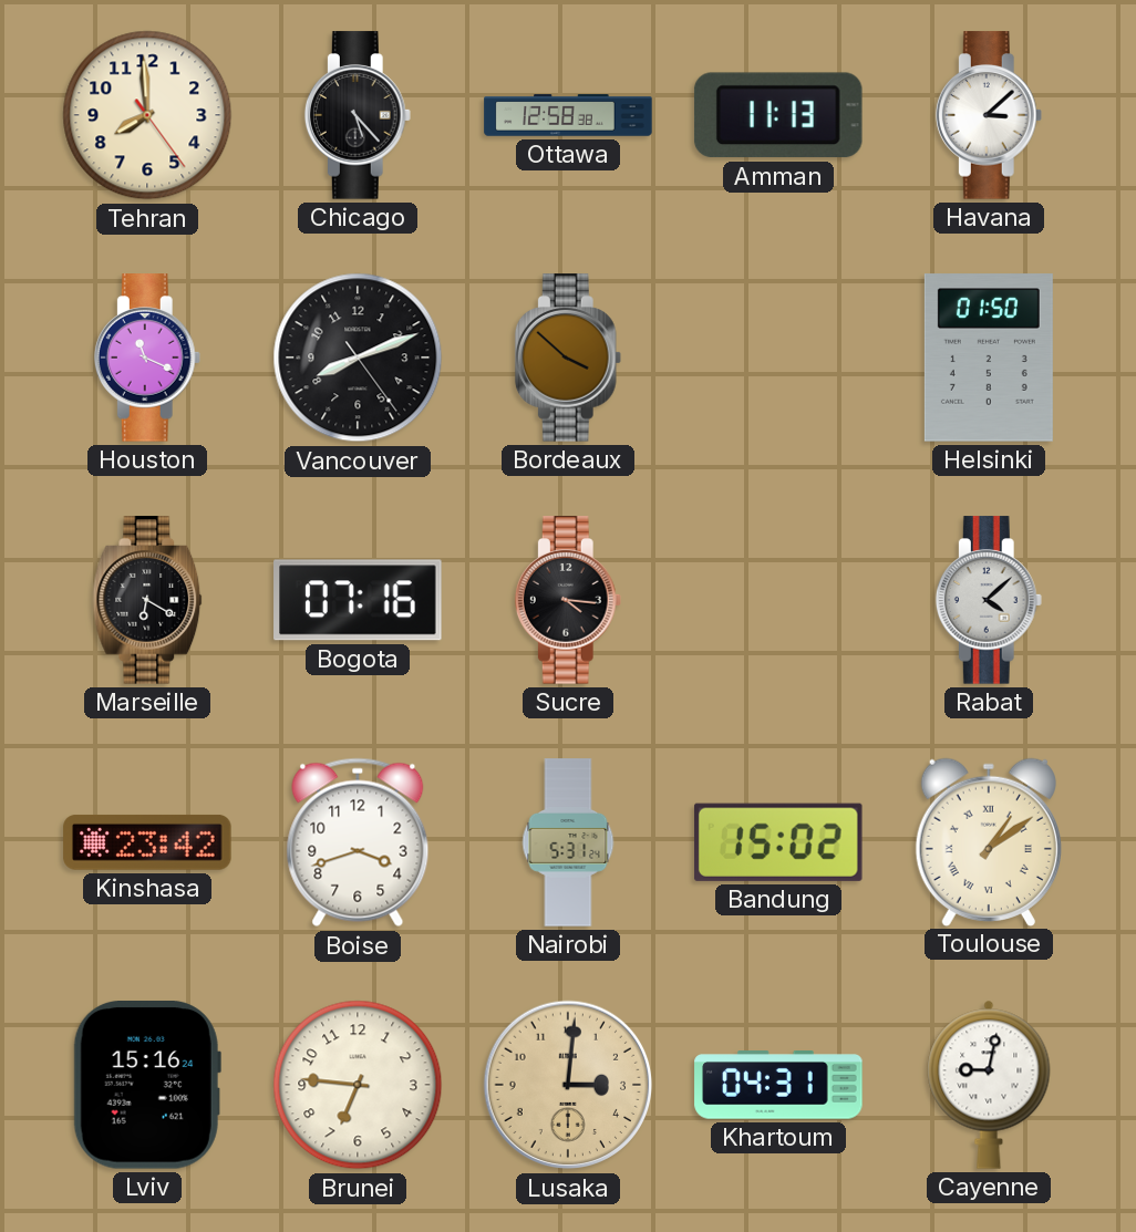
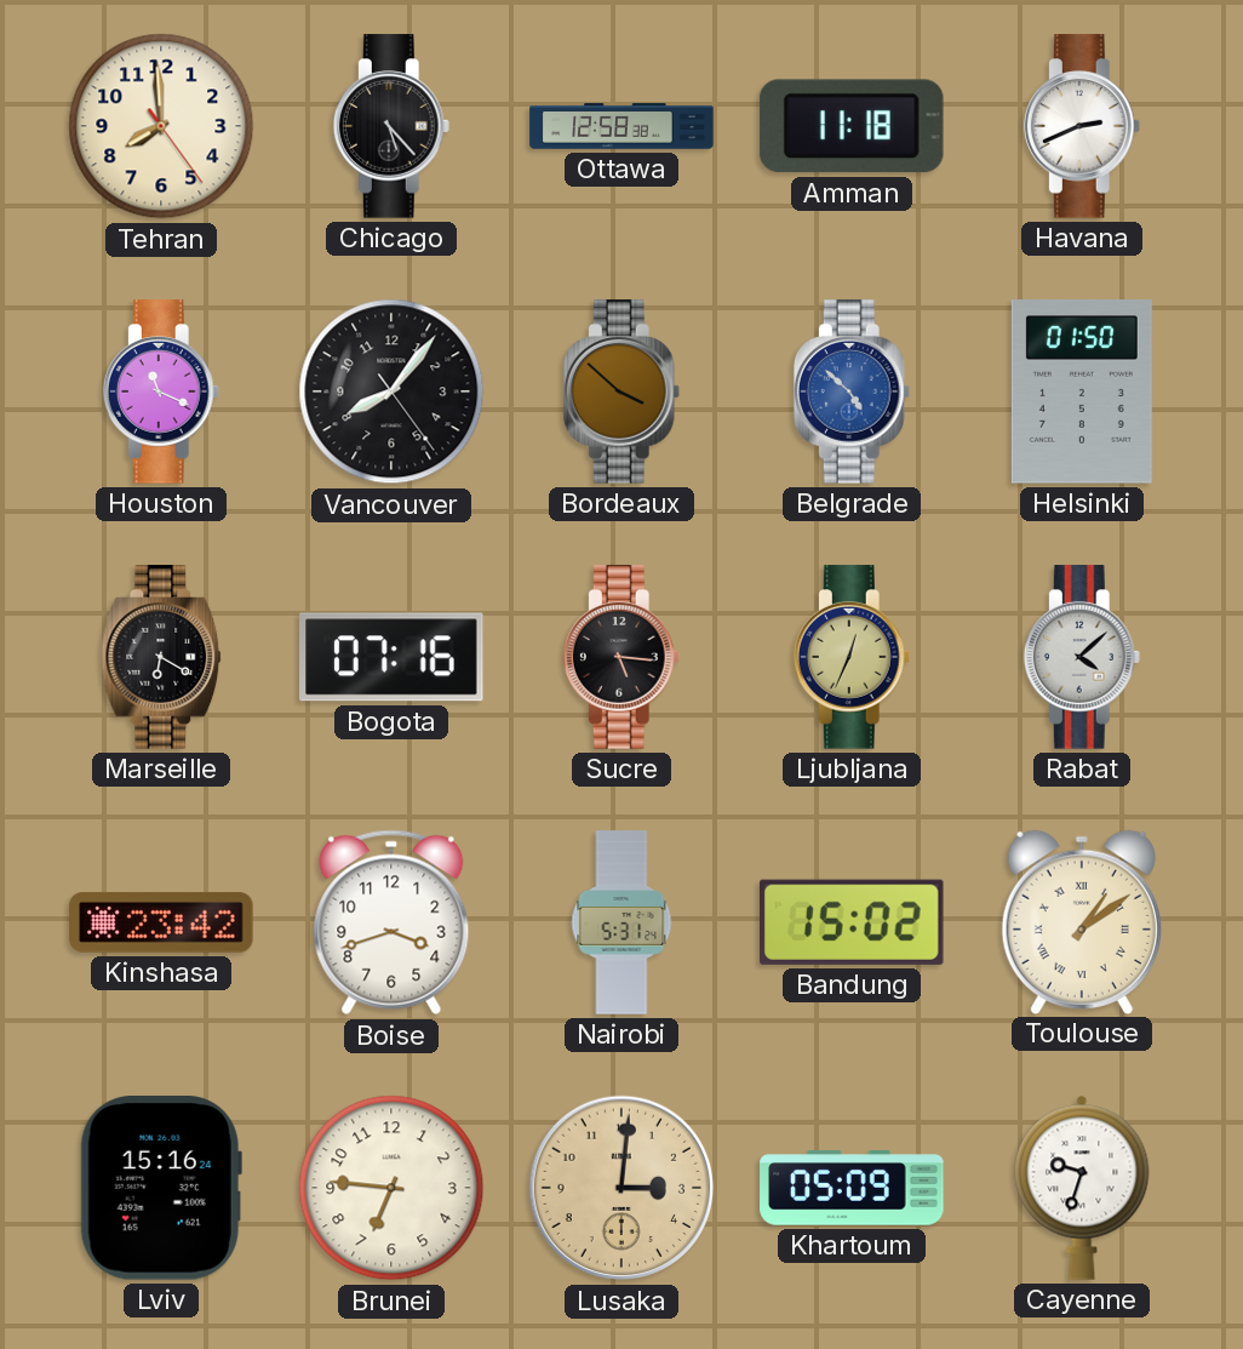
Amman: 11:13 -> 11:18 (852, 126)
Havana: 3:08 -> 2:41 (1082, 126)
Vancouver: 8:11 -> 8:06 (391, 391)
Belgrade: none -> 4:52 (852, 391)
Sucre: 4:16 -> 5:16 (621, 657)
Ljubljana: none -> 12:34 (852, 657)
Khartoum: 04:31 -> 05:09 (852, 1188)
Cayenne: 9:02 -> 9:33 (1082, 1188)
